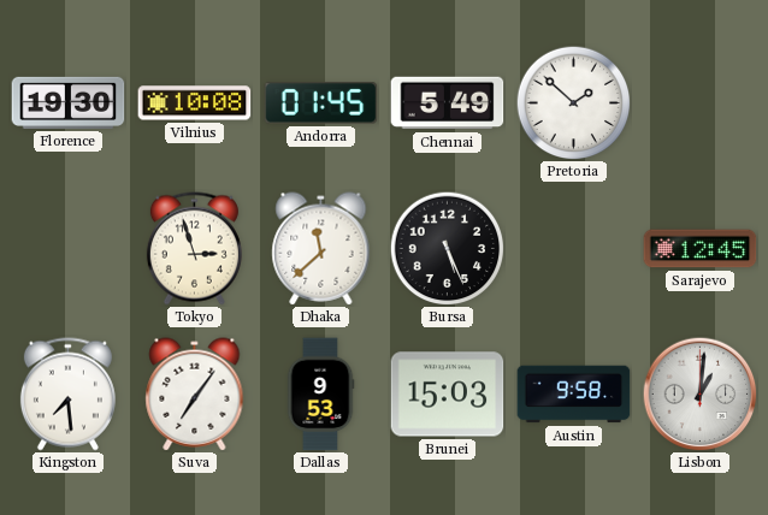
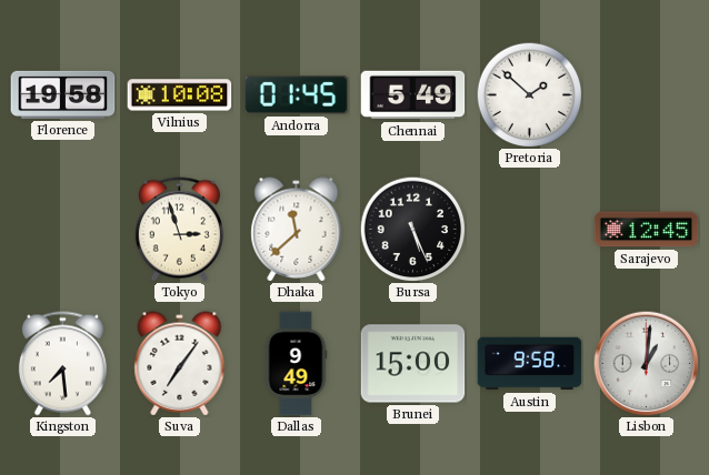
Florence: 19:30 -> 19:58 (63, 94)
Dallas: 9:53 -> 9:49 (296, 364)
Brunei: 15:03 -> 15:00 (413, 364)
